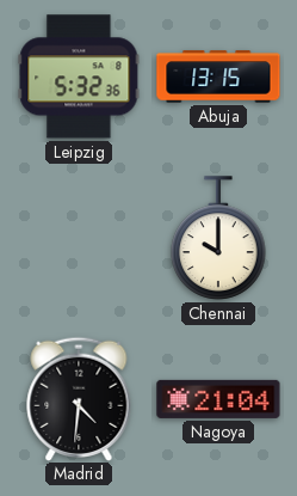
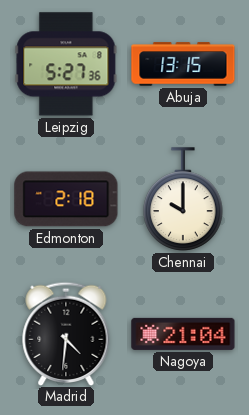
Leipzig: 5:32 -> 5:27 (66, 64)
Edmonton: none -> 2:18 (66, 199)
